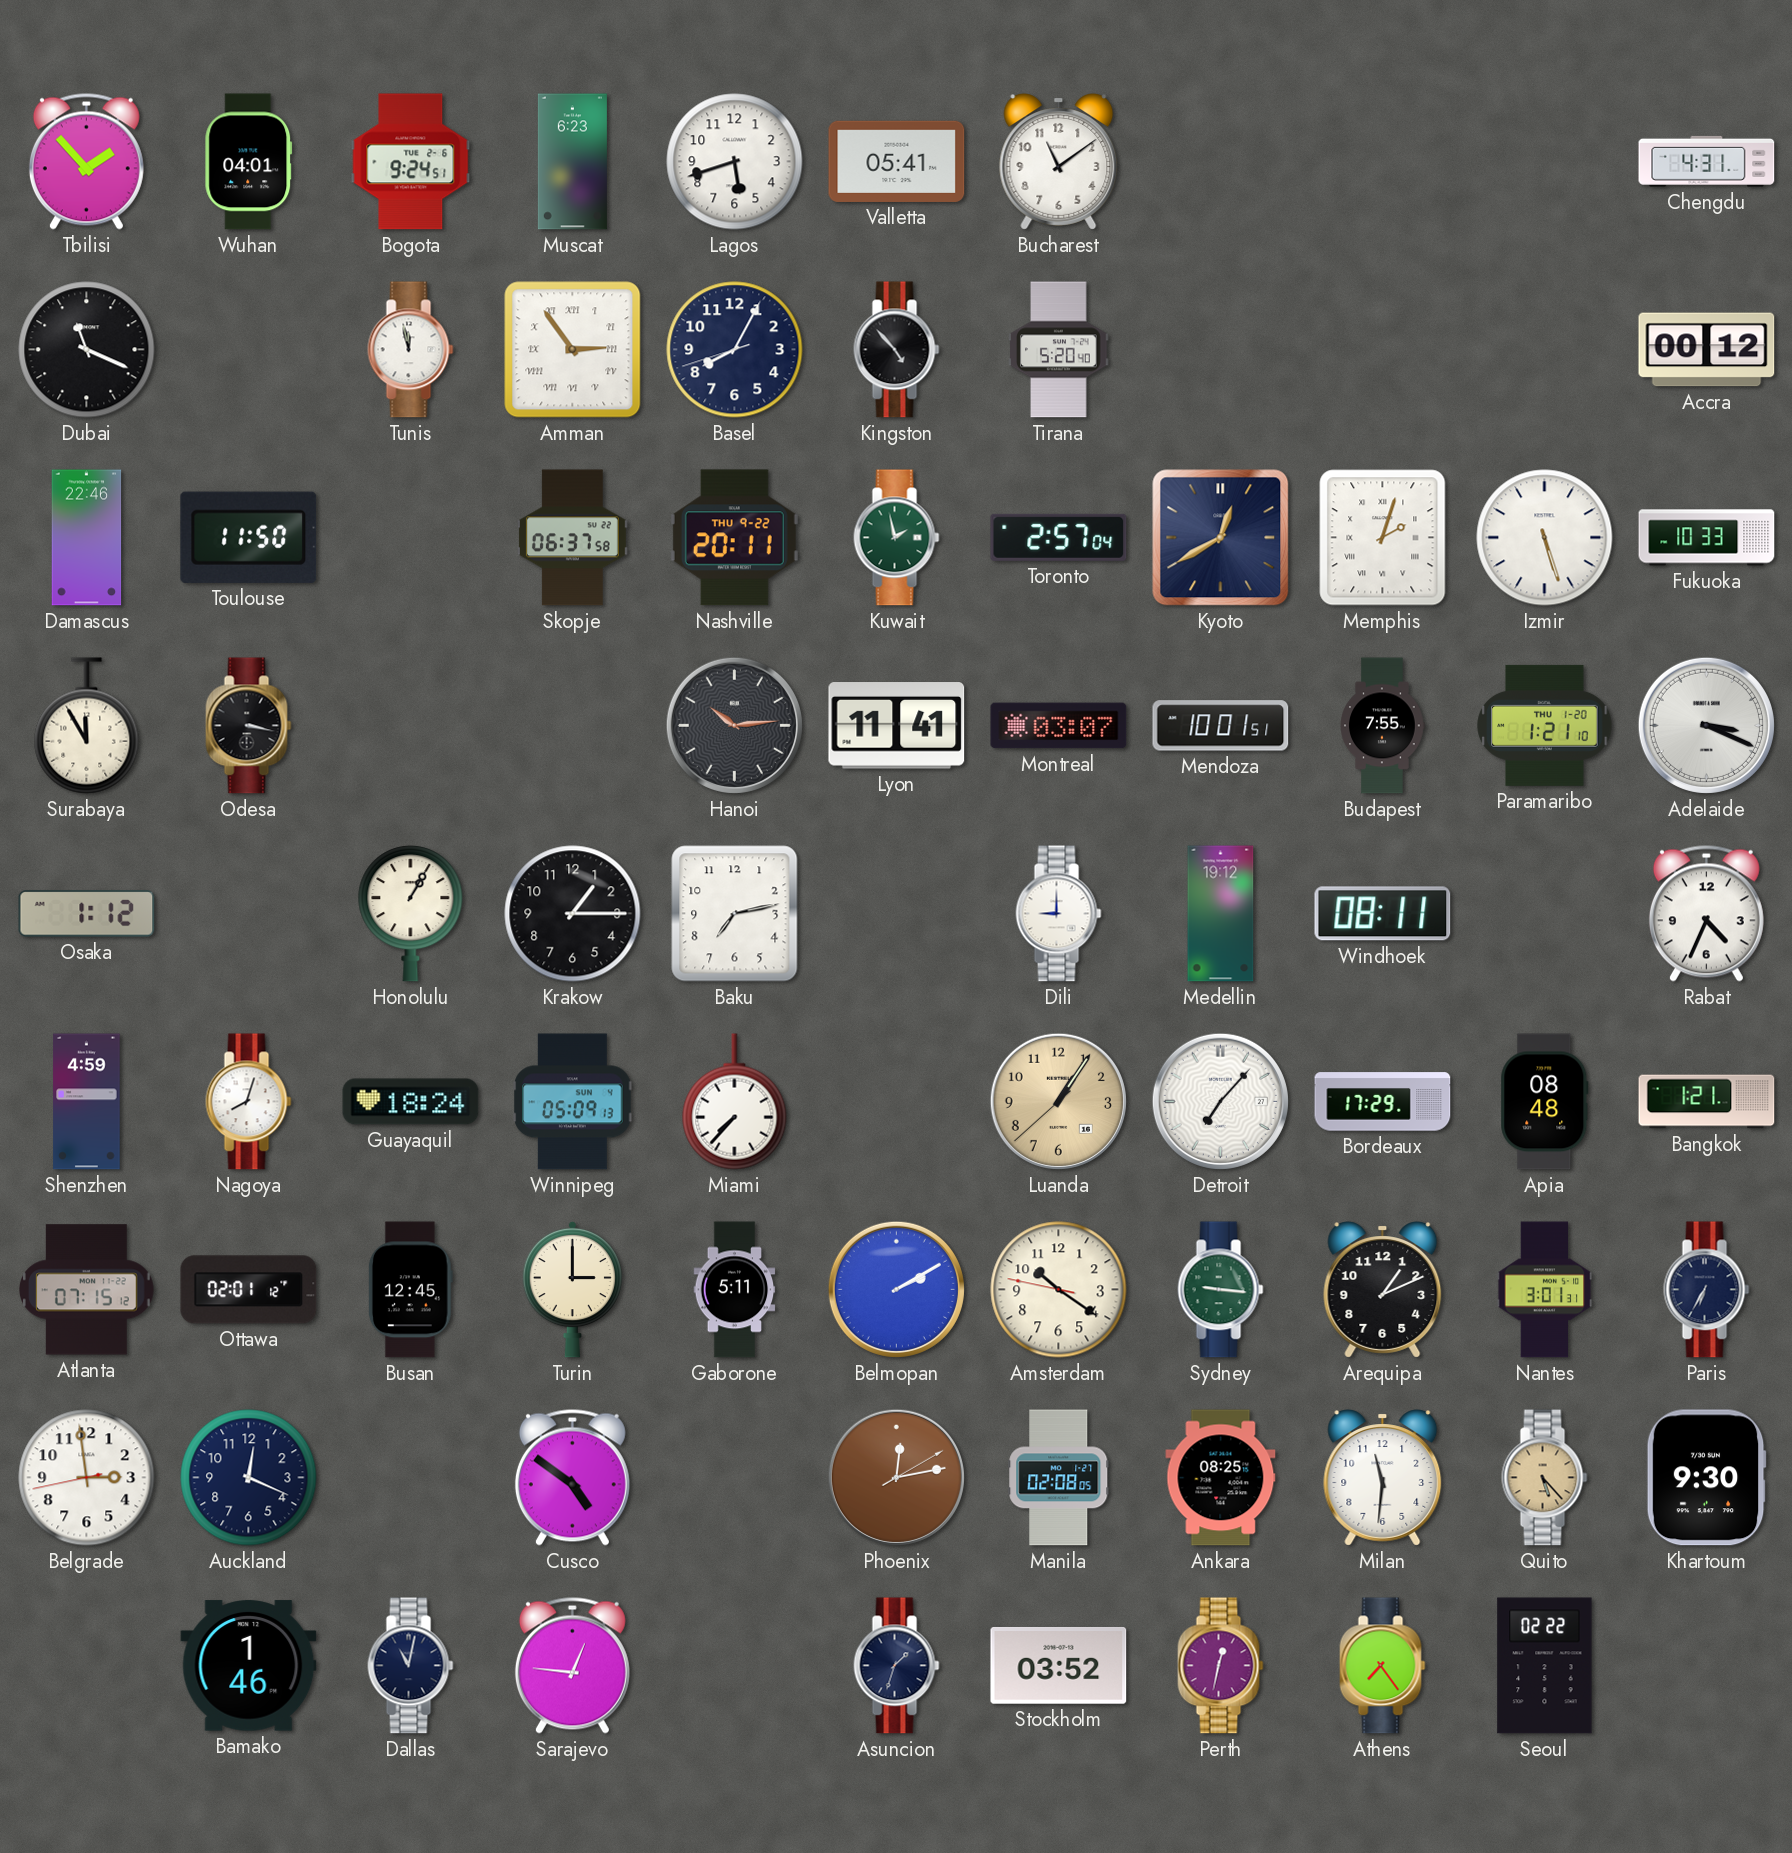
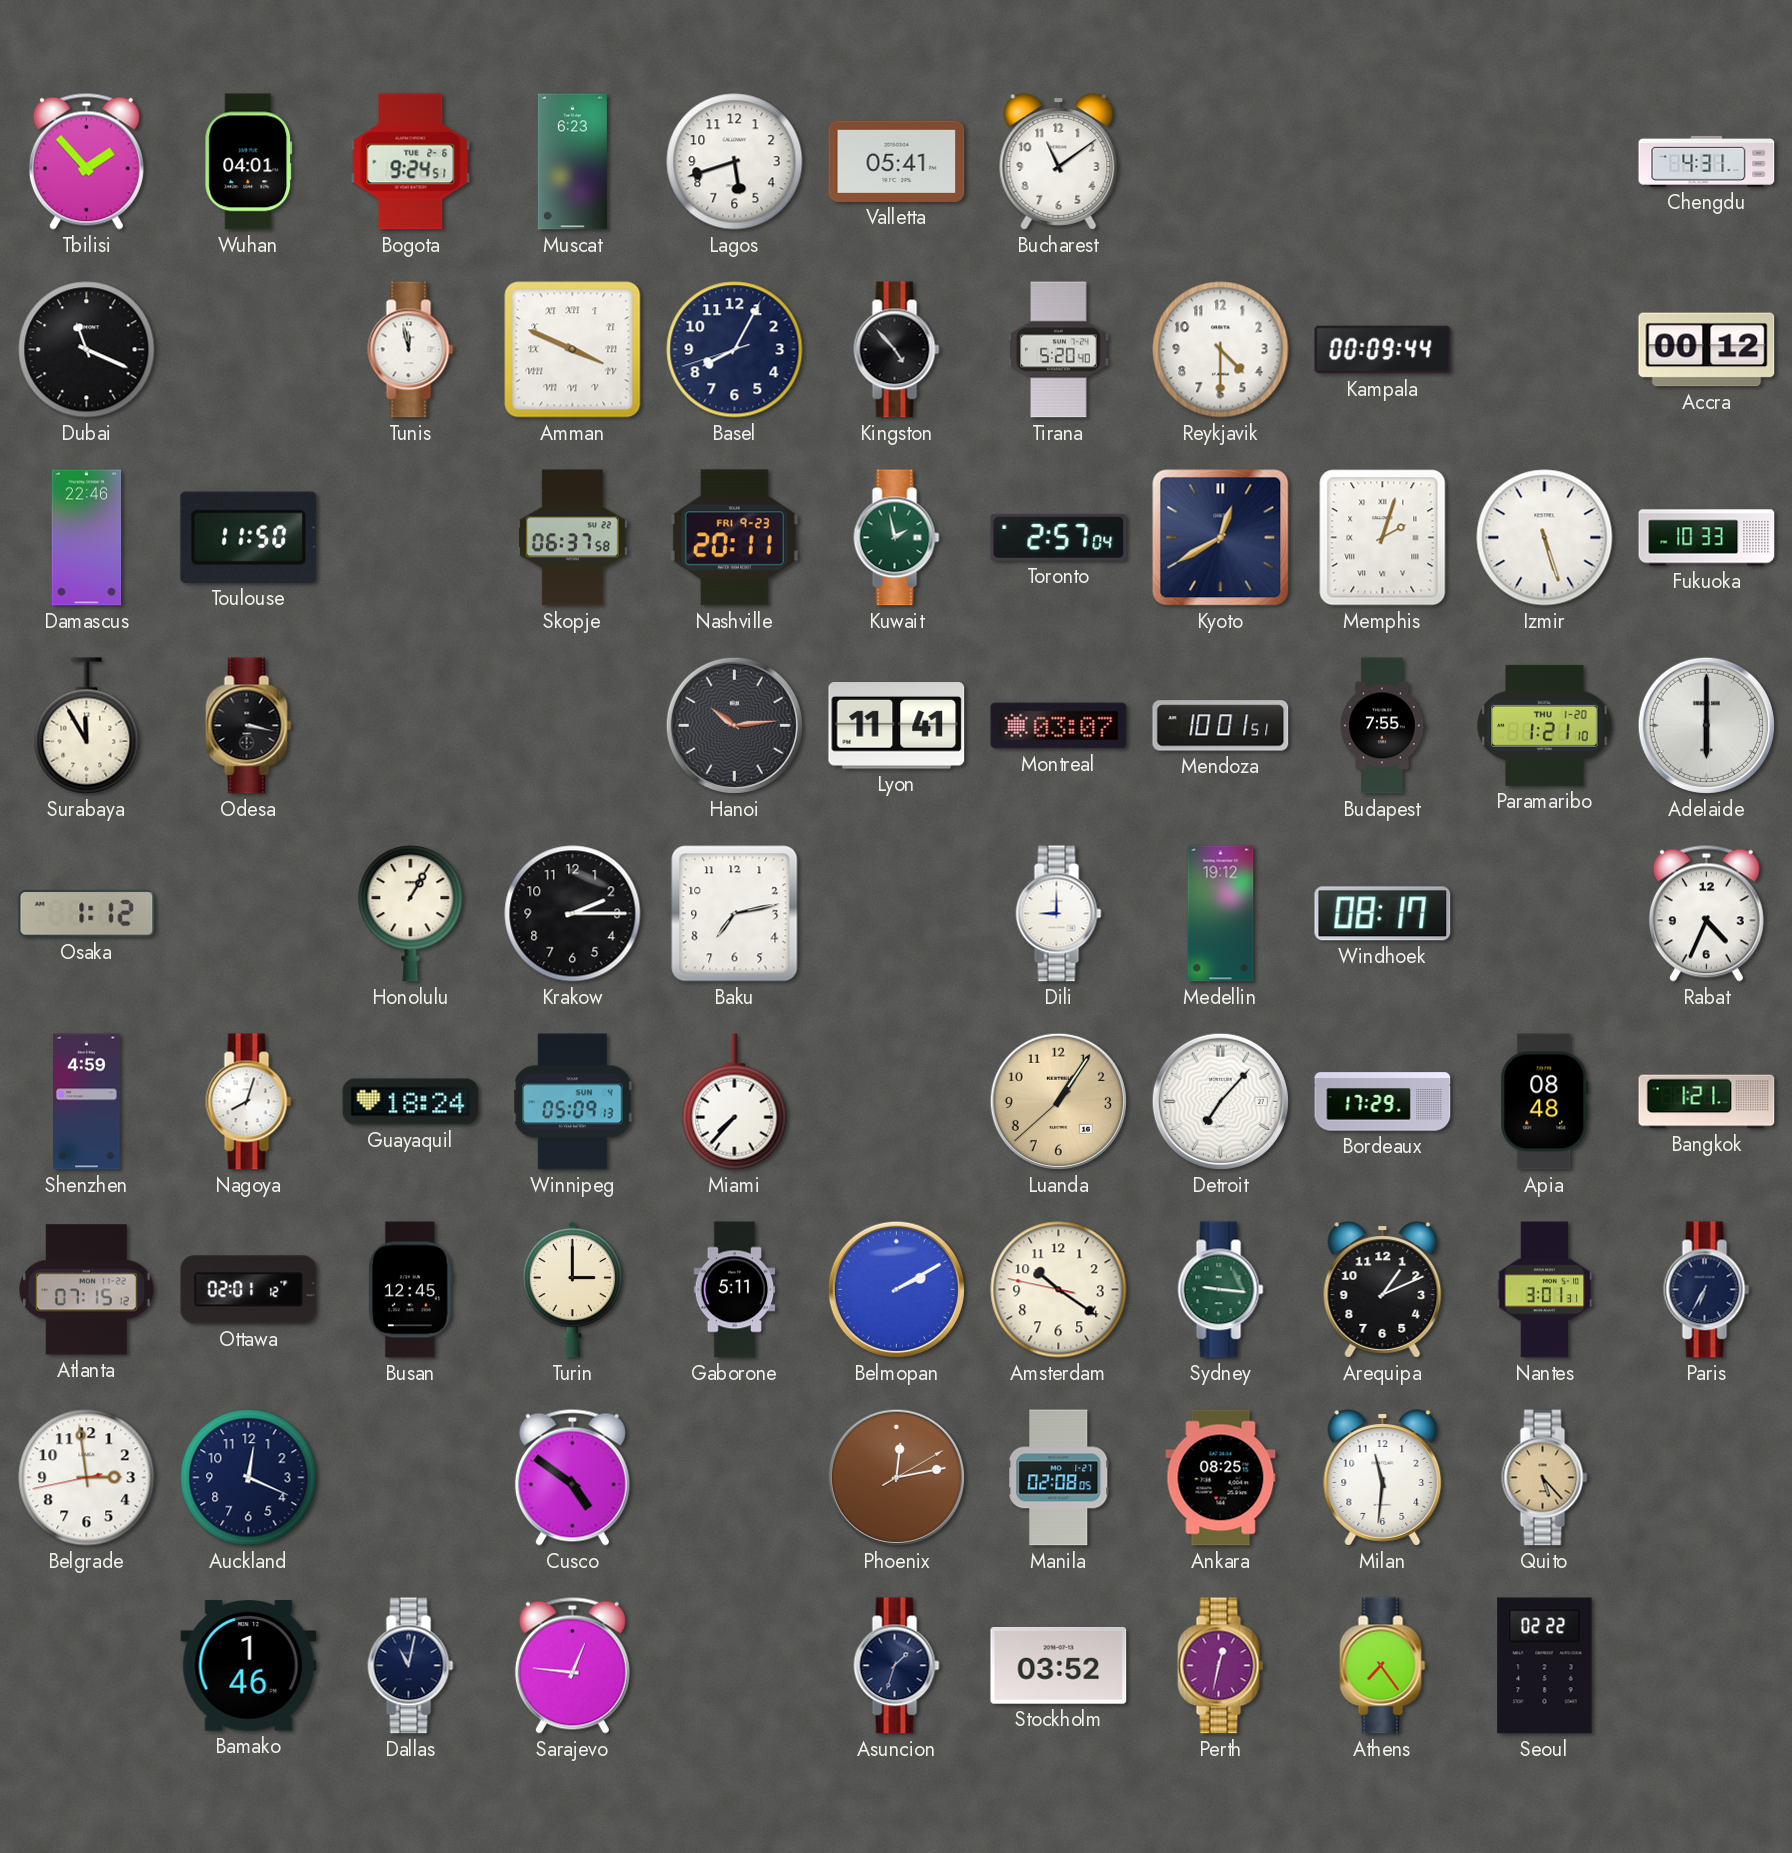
Amman: 2:54 -> 3:49 (573, 350)
Reykjavik: none -> 4:30 (1221, 350)
Kampala: none -> 00:09 (1383, 350)
Nashville date: THU 9-22 -> FRI 9-23 (734, 538)
Adelaide: 3:19 -> 6:00 (1706, 725)
Krakow: 1:15 -> 2:15 (573, 914)
Windhoek: 08:11 -> 08:17 (1383, 914)
Khartoum: 9:30 -> none (1706, 1478)
